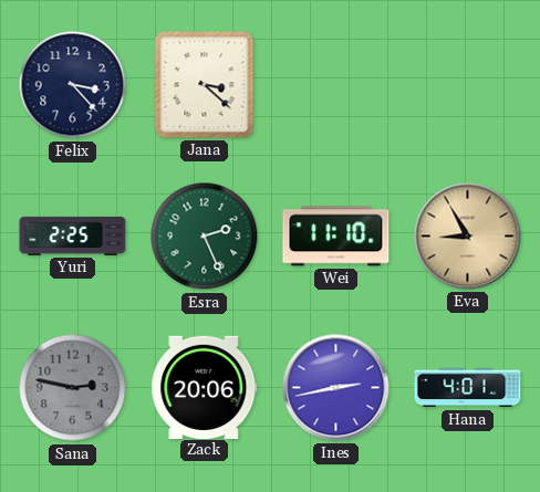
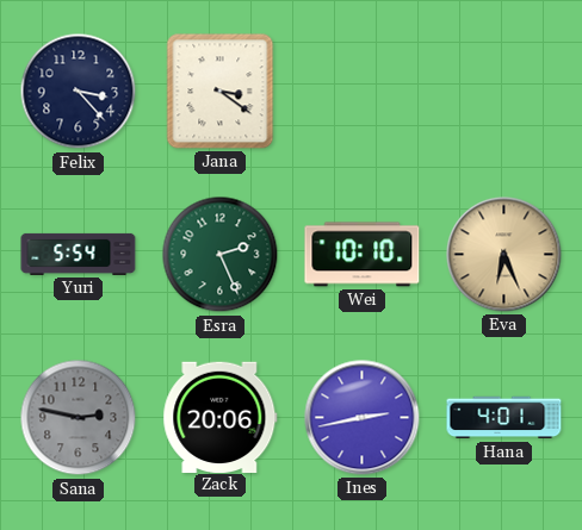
Jana: 3:22 -> 3:21 (221, 92)
Yuri: 2:25 -> 5:54 (79, 254)
Wei: 11:10 -> 10:10 (363, 255)
Eva: 8:55 -> 6:26 (504, 255)
